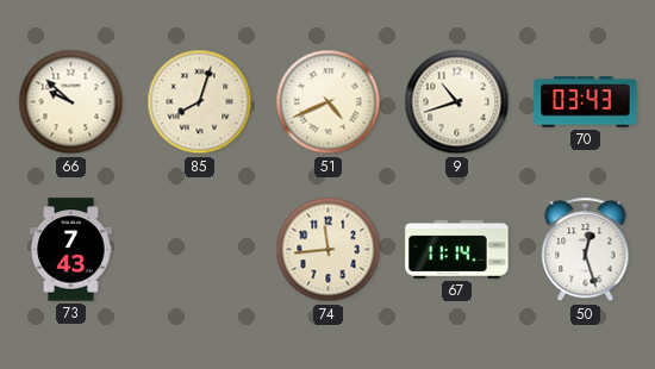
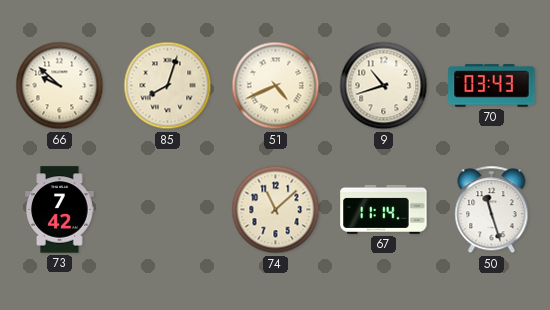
73: 7:43 -> 7:42 (60, 210)
74: 11:44 -> 11:08 (276, 210)
50: 12:27 -> 11:27 (492, 210)
